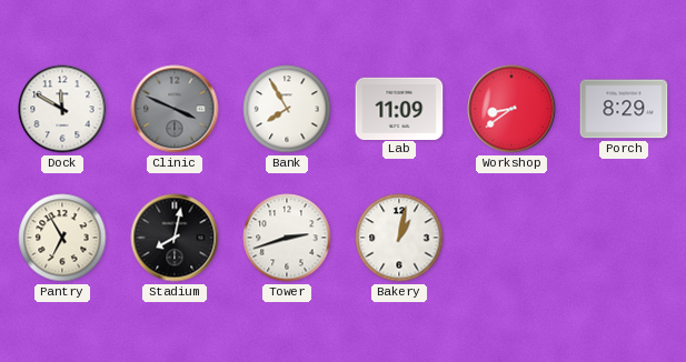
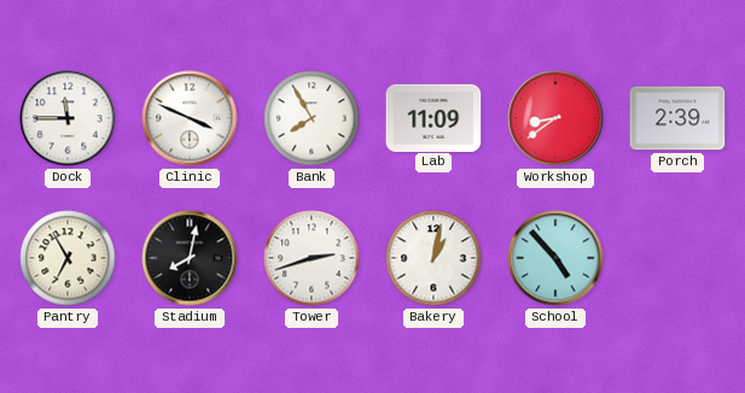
Dock: 11:50 -> 11:45 (68, 118)
Clinic dial: grey -> white (190, 118)
Porch: 8:29 -> 2:39 (677, 118)
School: none -> 4:53 (555, 258)
